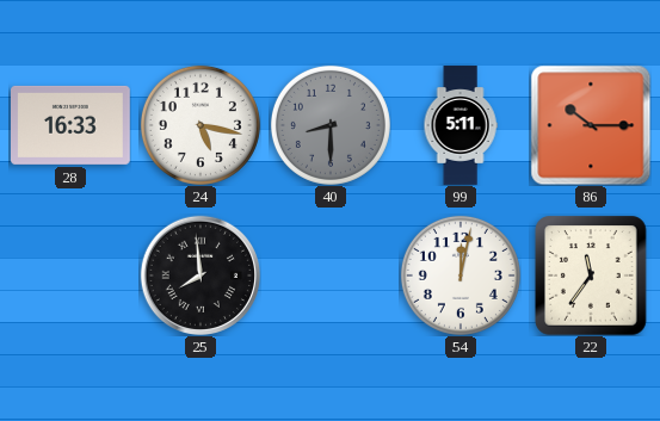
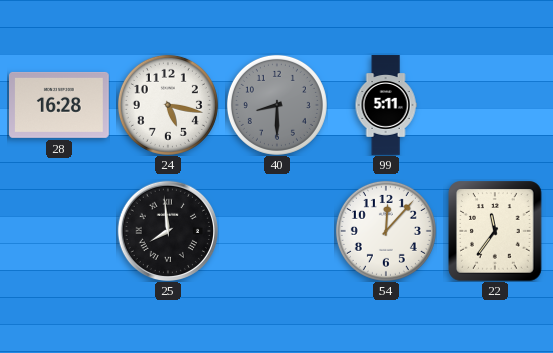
28: 16:33 -> 16:28 (60, 105)
86: 10:15 -> none (591, 125)
54: 12:02 -> 12:07 (386, 231)
